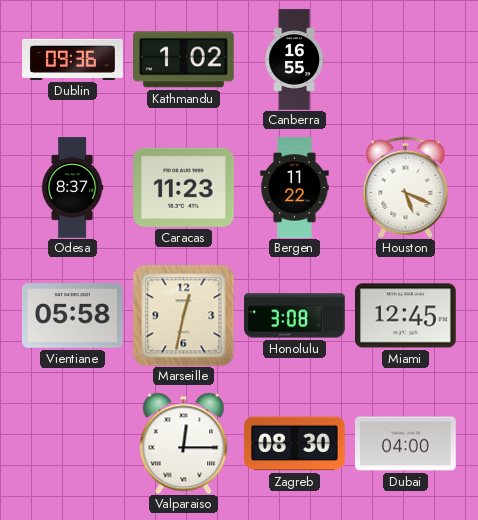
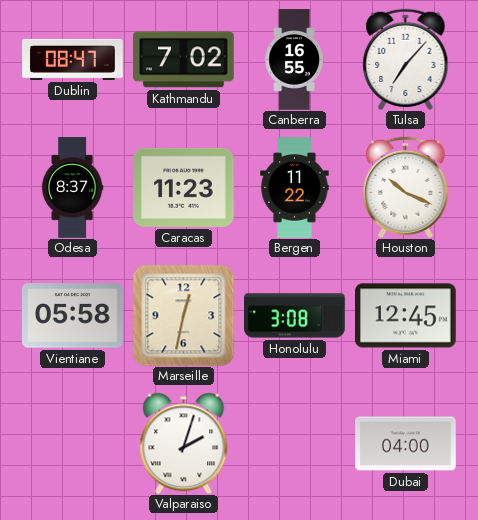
Dublin: 09:36 -> 08:47 (73, 59)
Kathmandu: 1:02 -> 7:02 (184, 60)
Tulsa: none -> 7:07 (406, 59)
Houston: 5:19 -> 10:19 (406, 187)
Valparaiso: 12:15 -> 2:03 (184, 443)
Zagreb: 08:30 -> none (295, 444)
